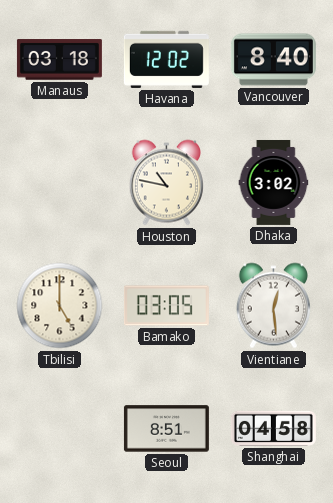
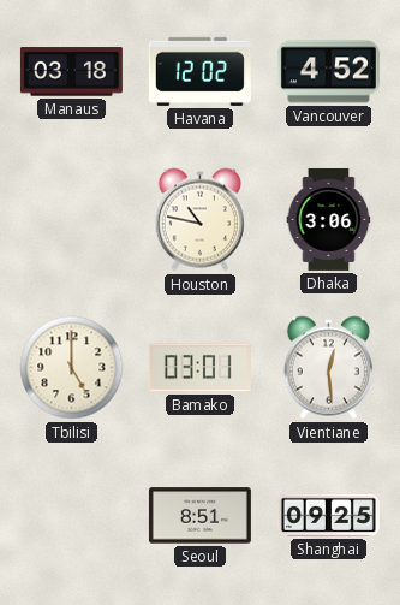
Vancouver: 8:40 -> 4:52 (328, 72)
Dhaka: 3:02 -> 3:06 (329, 219)
Bamako: 03:05 -> 03:01 (199, 368)
Shanghai: 04:58 -> 09:25 (328, 515)
